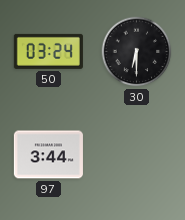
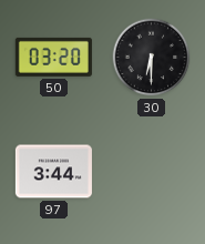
50: 03:24 -> 03:20 (53, 57)
